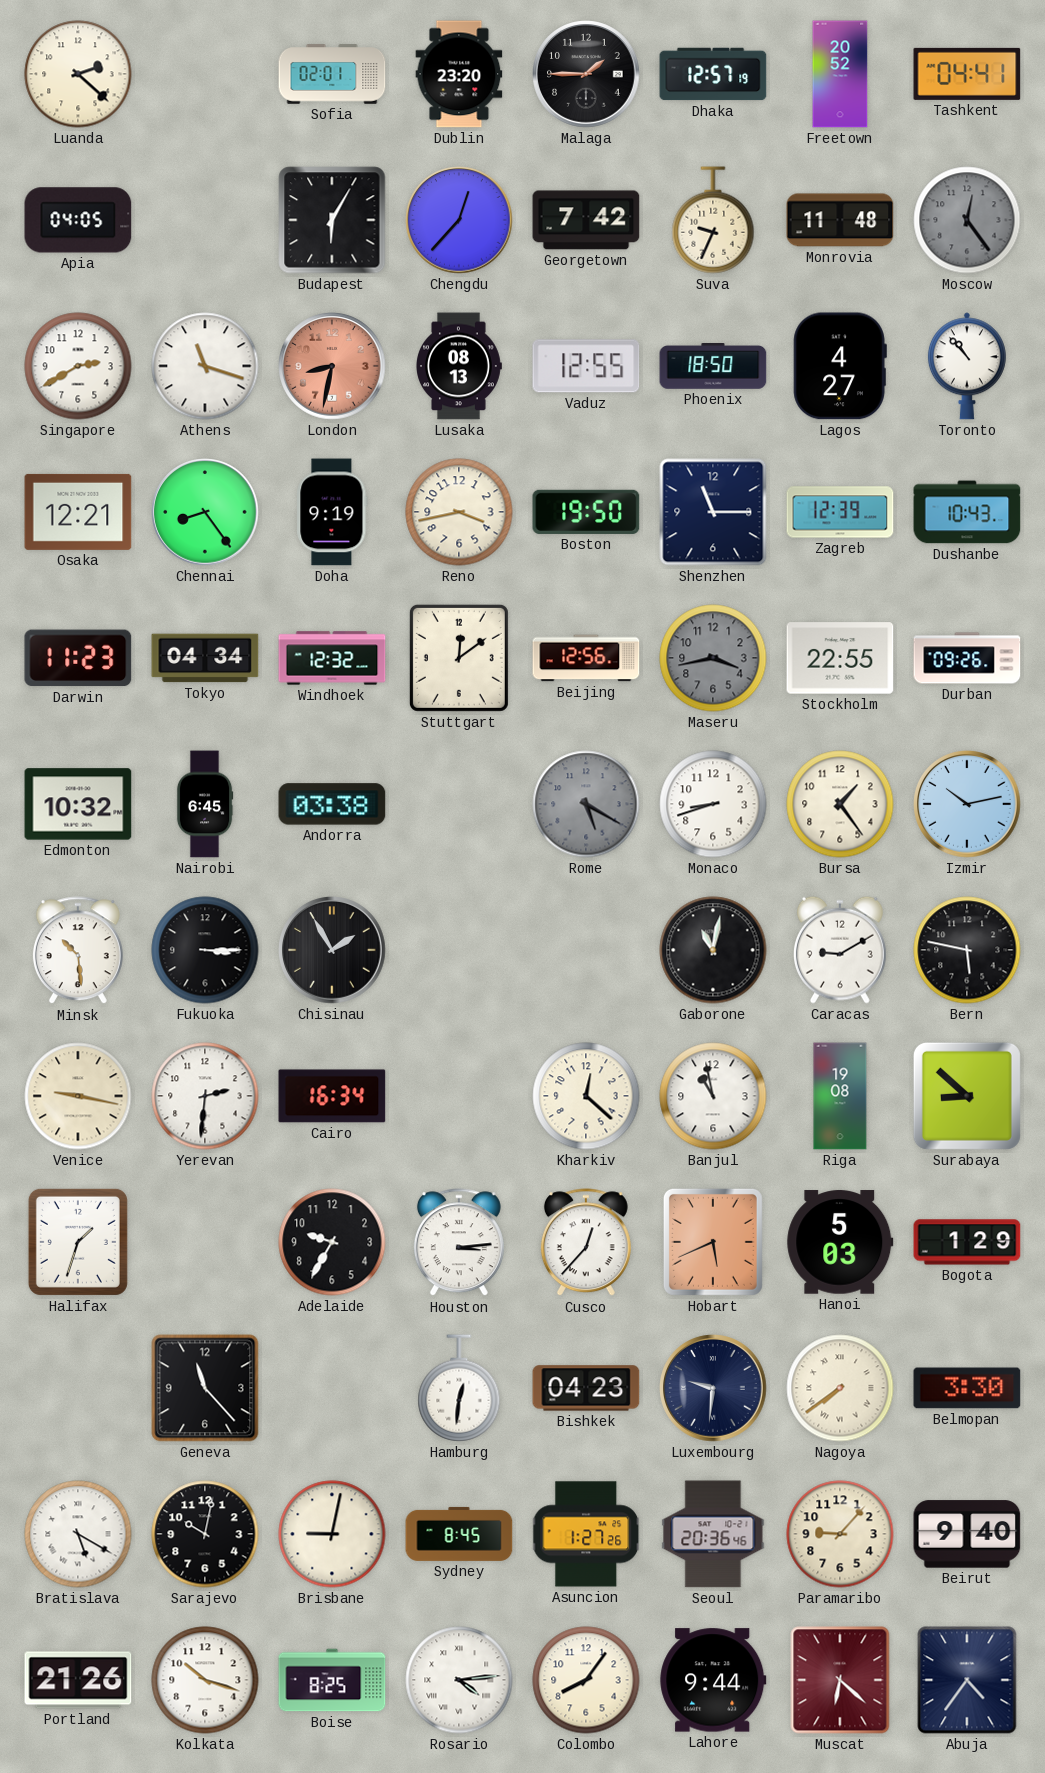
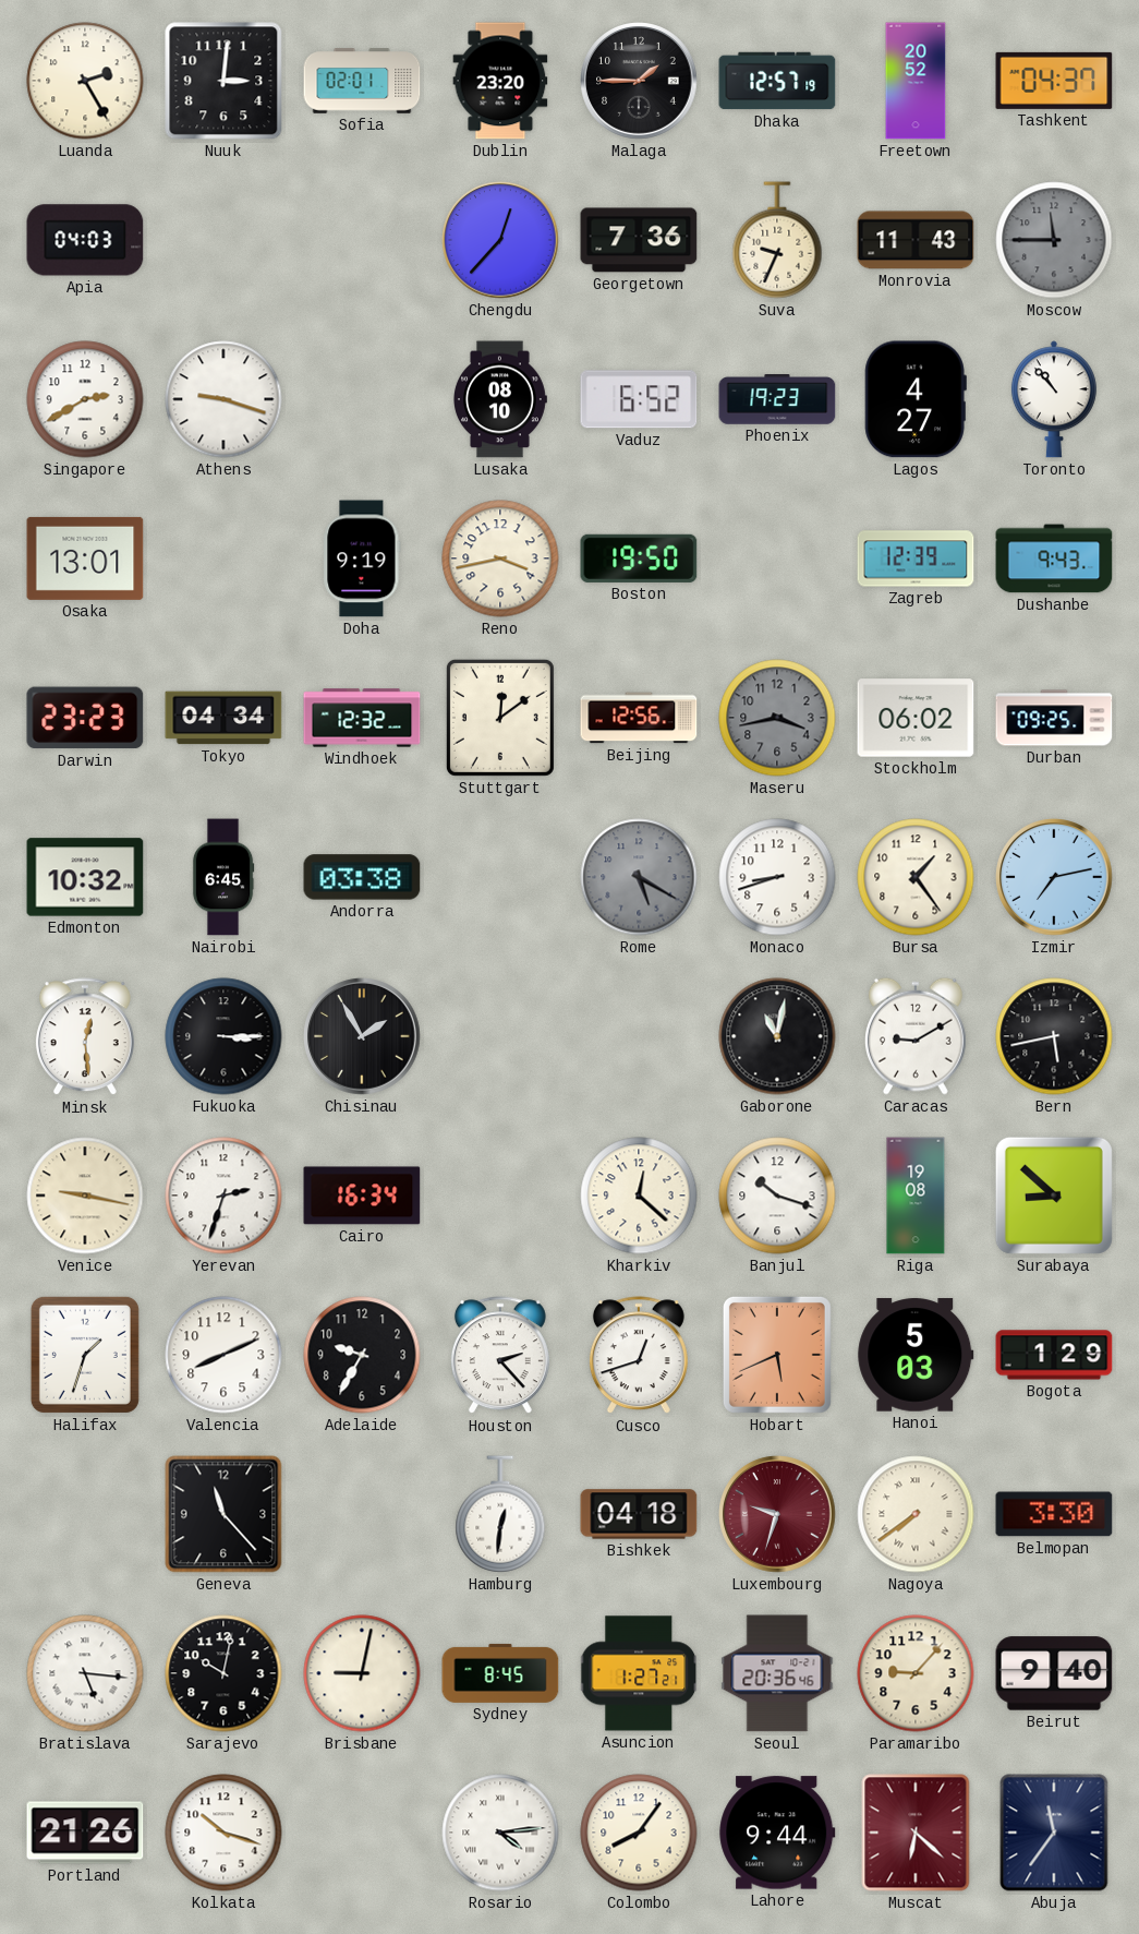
Luanda: 2:22 -> 2:25 (85, 81)
Nuuk: none -> 3:01 (223, 81)
Tashkent: 04:41 -> 04:37 (1054, 81)
Apia: 04:05 -> 04:03 (85, 240)
Budapest: 6:05 -> none (332, 220)
Georgetown: 7:42 -> 7:36 (639, 240)
Monrovia: 11:48 -> 11:43 (916, 240)
Moscow: 12:24 -> 11:45 (1054, 240)
Athens: 11:18 -> 9:18 (223, 399)
London: 8:32 -> none (332, 366)
Lusaka: 08:13 -> 08:10 (500, 399)
Vaduz: 12:55 -> 6:52 (639, 399)
Phoenix: 18:50 -> 19:23 (777, 400)
Osaka: 12:21 -> 13:01 (85, 558)
Chennai: 8:24 -> none (205, 512)
Shenzhen: 11:15 -> none (713, 512)
Dushanbe: 10:43 -> 9:43 (1054, 558)
Darwin: 11:23 -> 23:23 (85, 718)
Stockholm: 22:55 -> 06:02 (916, 718)
Durban: 09:26 -> 09:25 (1054, 718)
Izmir: 10:13 -> 7:13 (1054, 877)
Minsk: 10:29 -> 12:29 (85, 1037)
Bern: 5:47 -> 5:43 (1054, 1036)
Yerevan: 2:31 -> 2:33 (223, 1196)
Banjul: 10:58 -> 10:18 (777, 1196)
Valencia: none -> 8:11 (223, 1355)
Houston: 3:14 -> 2:23 (500, 1356)
Cusco: 12:37 -> 12:42 (639, 1356)
Bishkek: 04:23 -> 04:18 (639, 1514)
Luxembourg: 9:31 -> 9:33 (777, 1514)
Luxembourg dial: navy -> burgundy (777, 1514)
Bratislava: 5:20 -> 5:16 (85, 1673)
Asuncion: 1:27:26 -> 1:27:21 (640, 1673)
Boise: 8:25 -> none (332, 1680)
Abuja: 4:36 -> 11:36 (1054, 1833)
